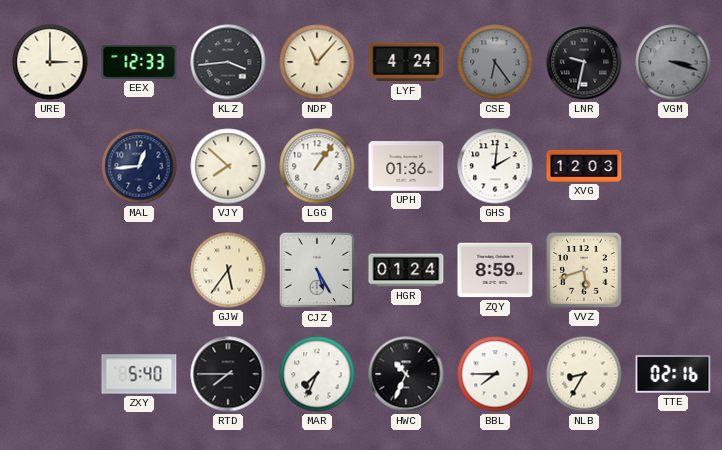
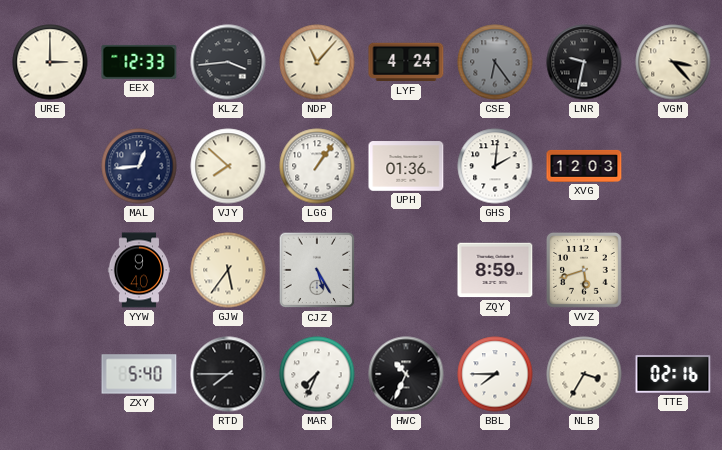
VGM: 3:18 -> 3:23 (673, 62)
VGM dial: grey -> cream (673, 62)
YYW: none -> 9:40 (138, 270)
HGR: 01:24 -> none (406, 270)
NLB: 8:35 -> 3:35 (584, 374)
